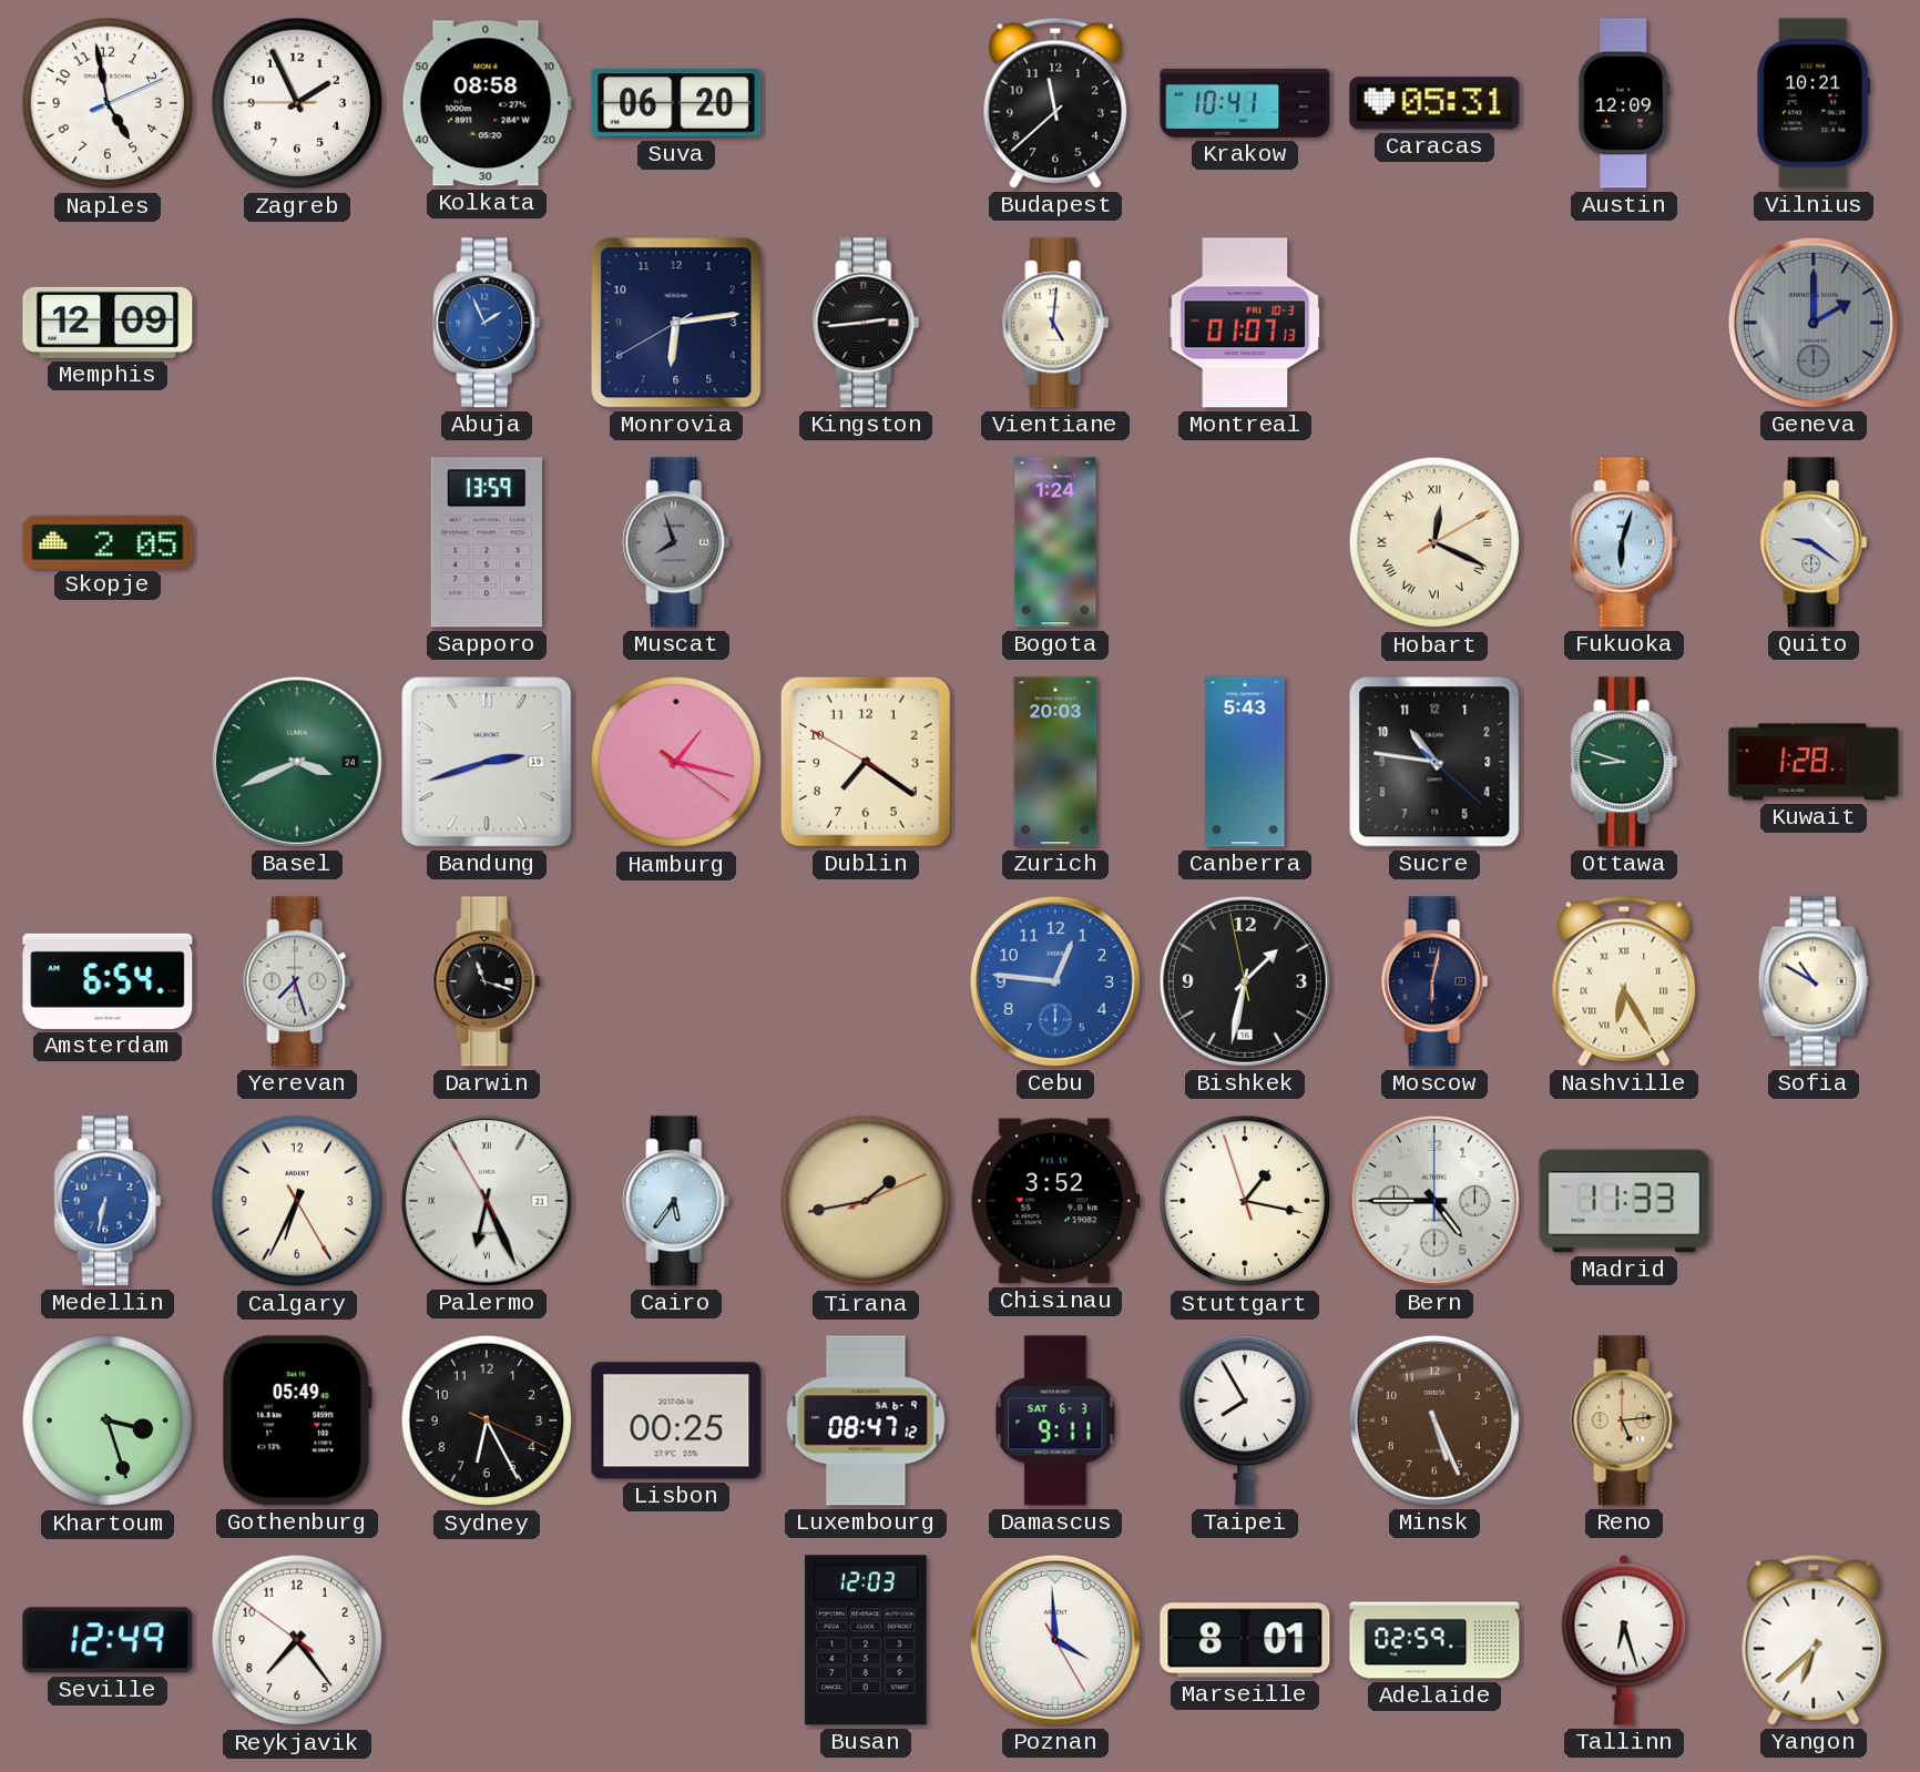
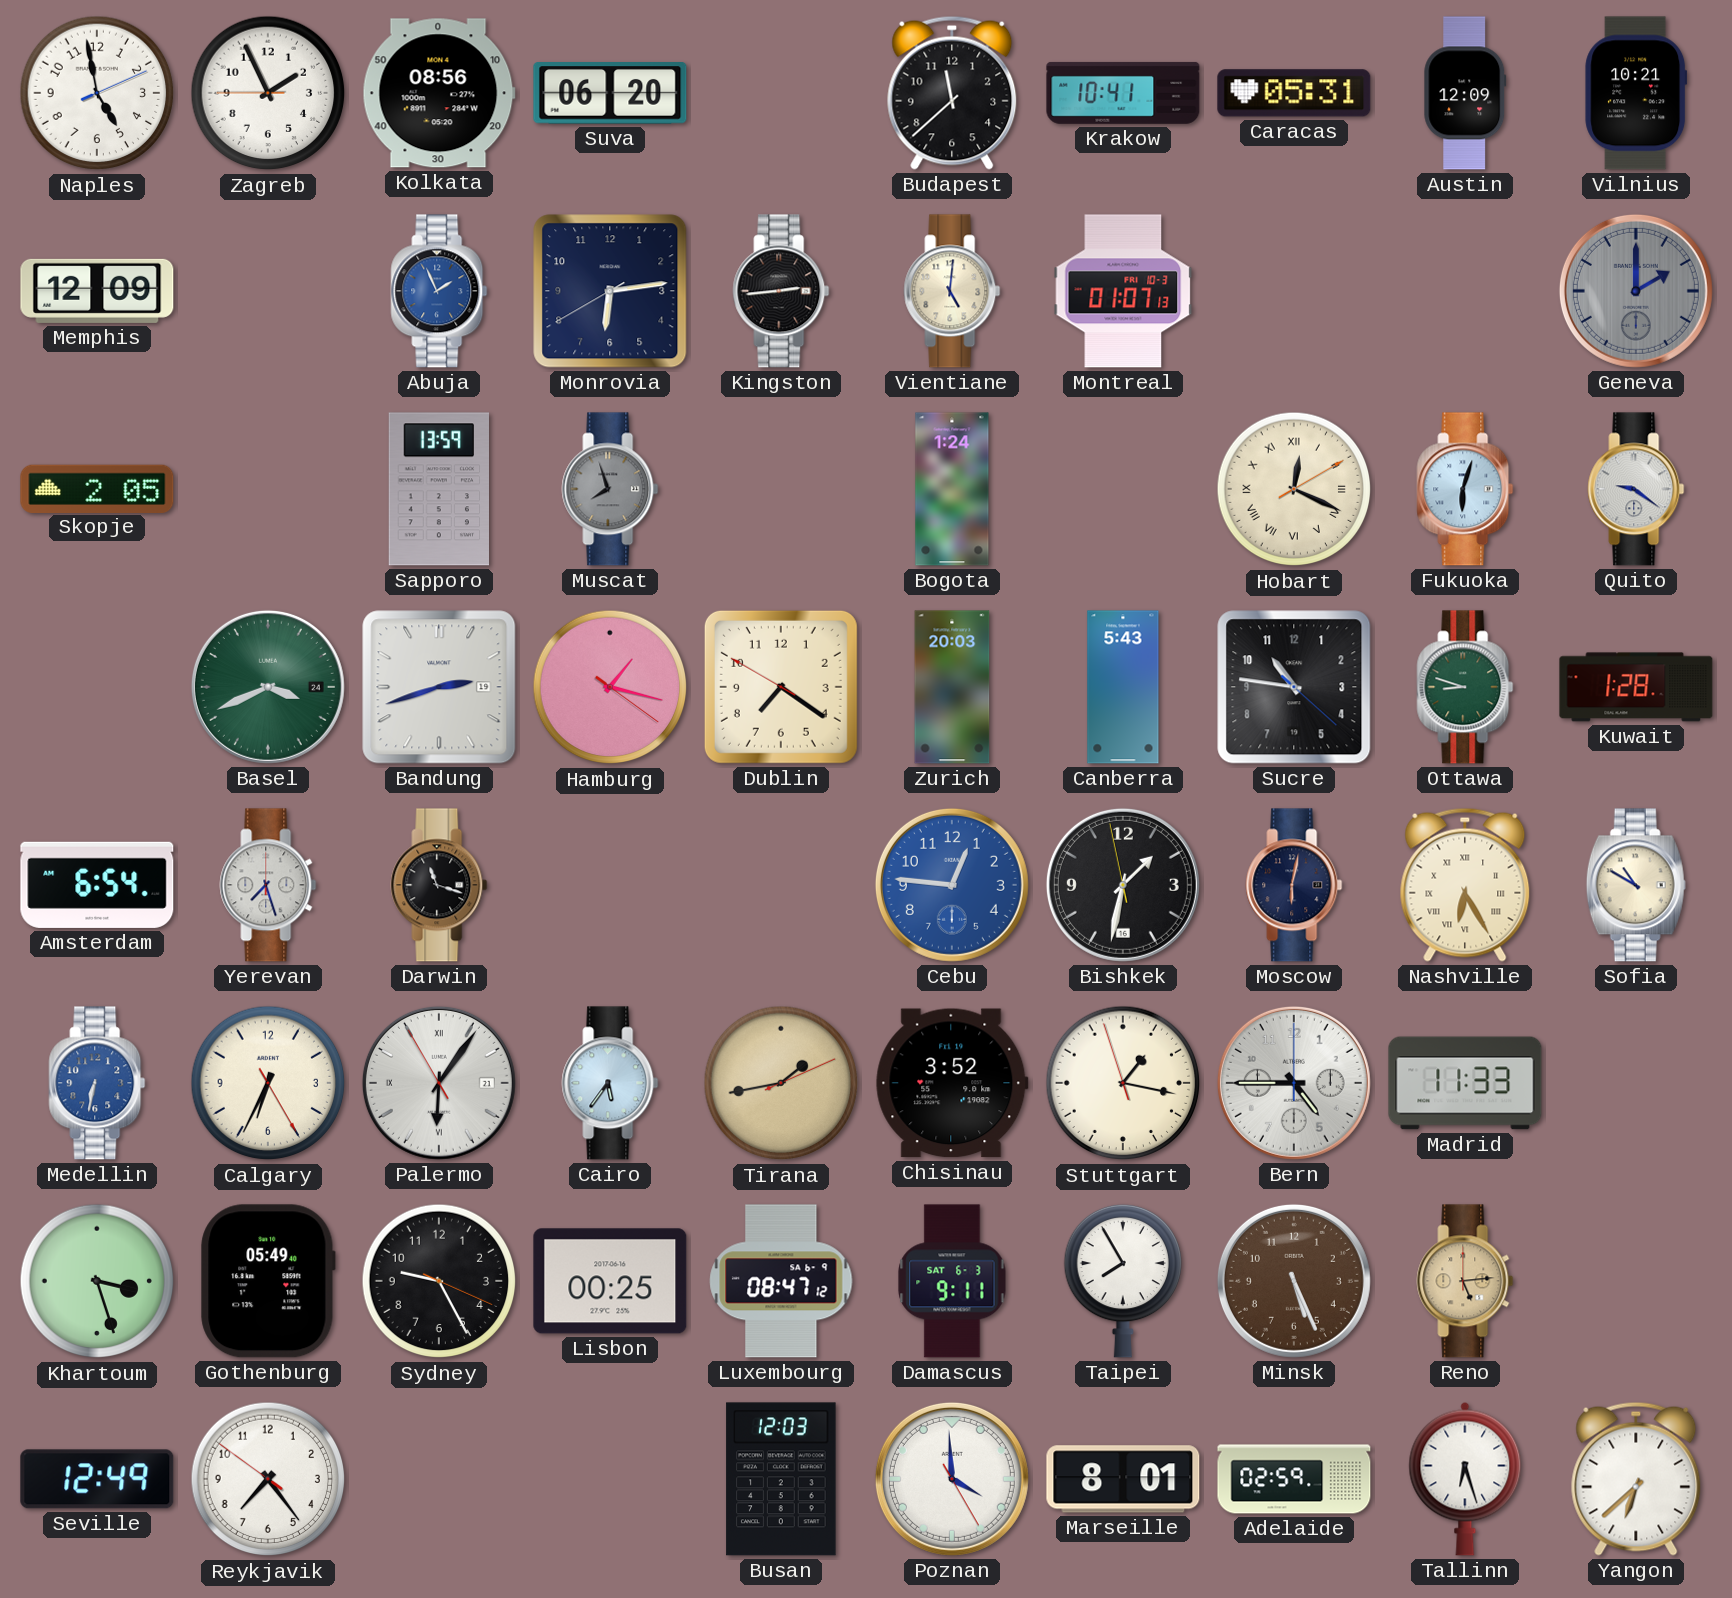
Kolkata: 08:58 -> 08:56 (439, 93)
Palermo: 6:25 -> 6:05 (439, 1083)
Sydney: 6:25 -> 9:25 (439, 1281)
